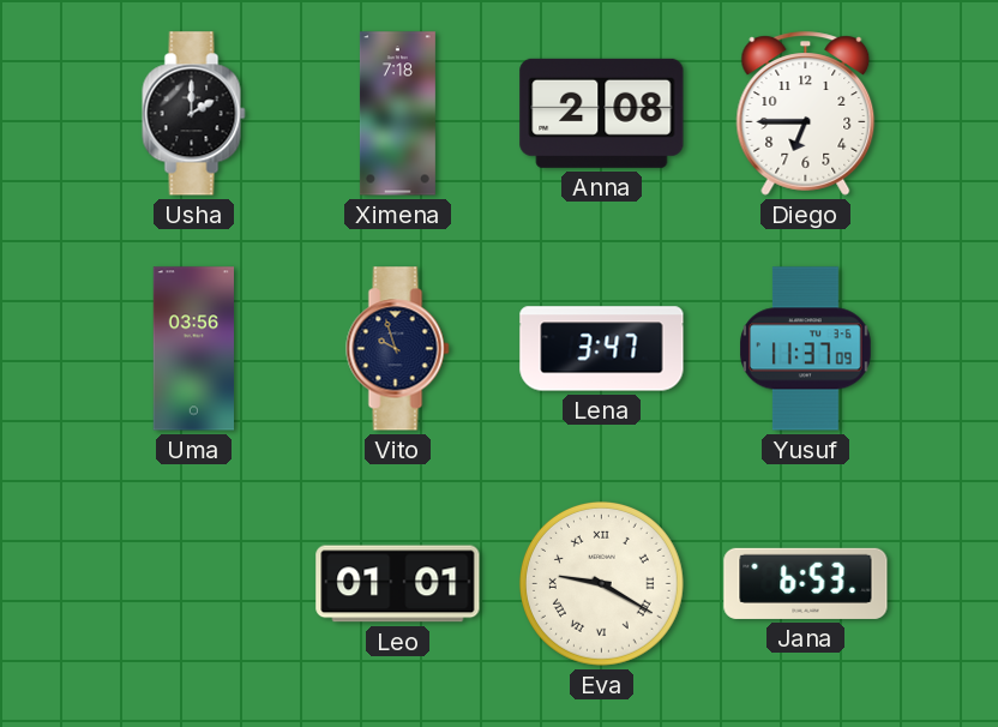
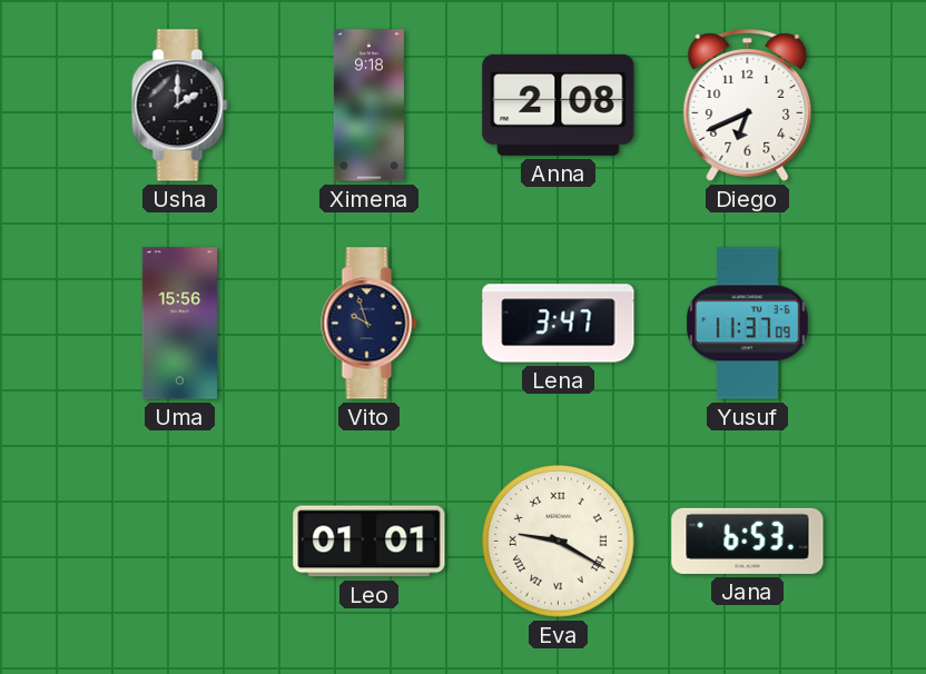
Ximena: 7:18 -> 9:18 (368, 106)
Diego: 6:45 -> 6:41 (748, 106)
Uma: 03:56 -> 15:56 (179, 324)
